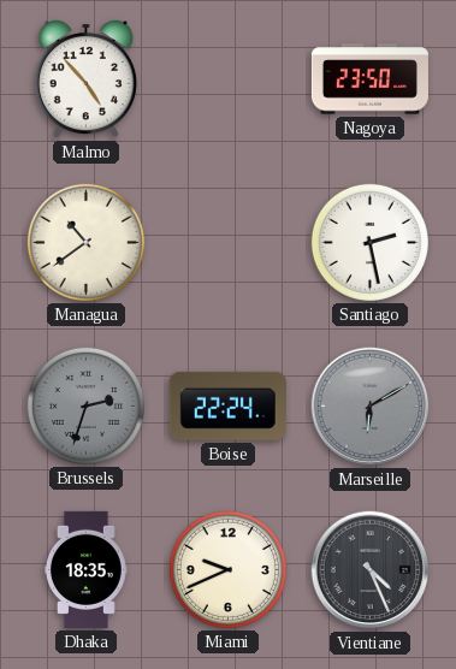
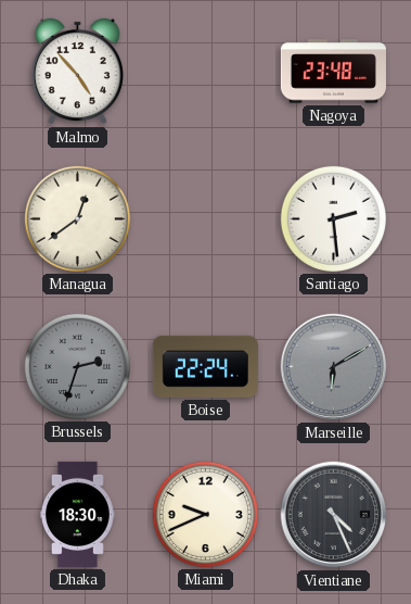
Nagoya: 23:50 -> 23:48 (333, 72)
Managua: 10:39 -> 12:39 (77, 218)
Santiago: 2:28 -> 2:29 (333, 218)
Dhaka: 18:35 -> 18:30 (78, 514)
